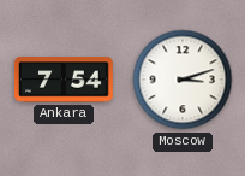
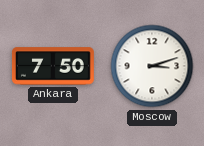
Ankara: 7:54 -> 7:50 (53, 66)
